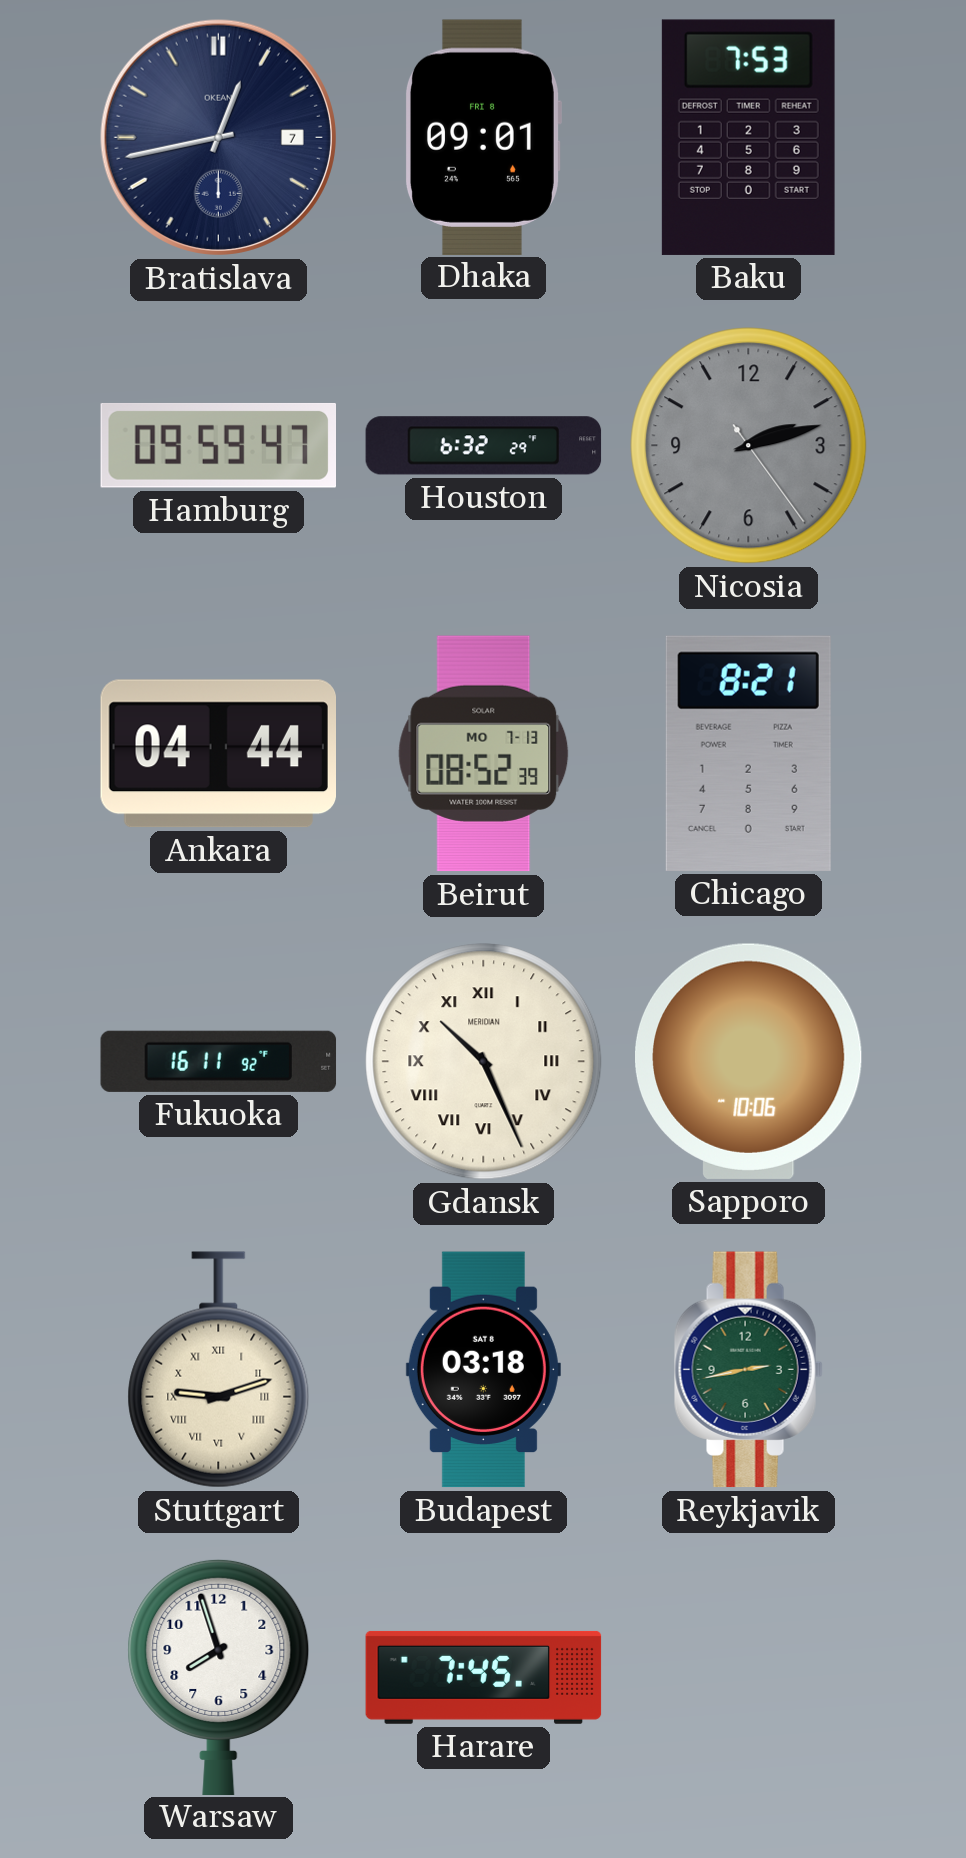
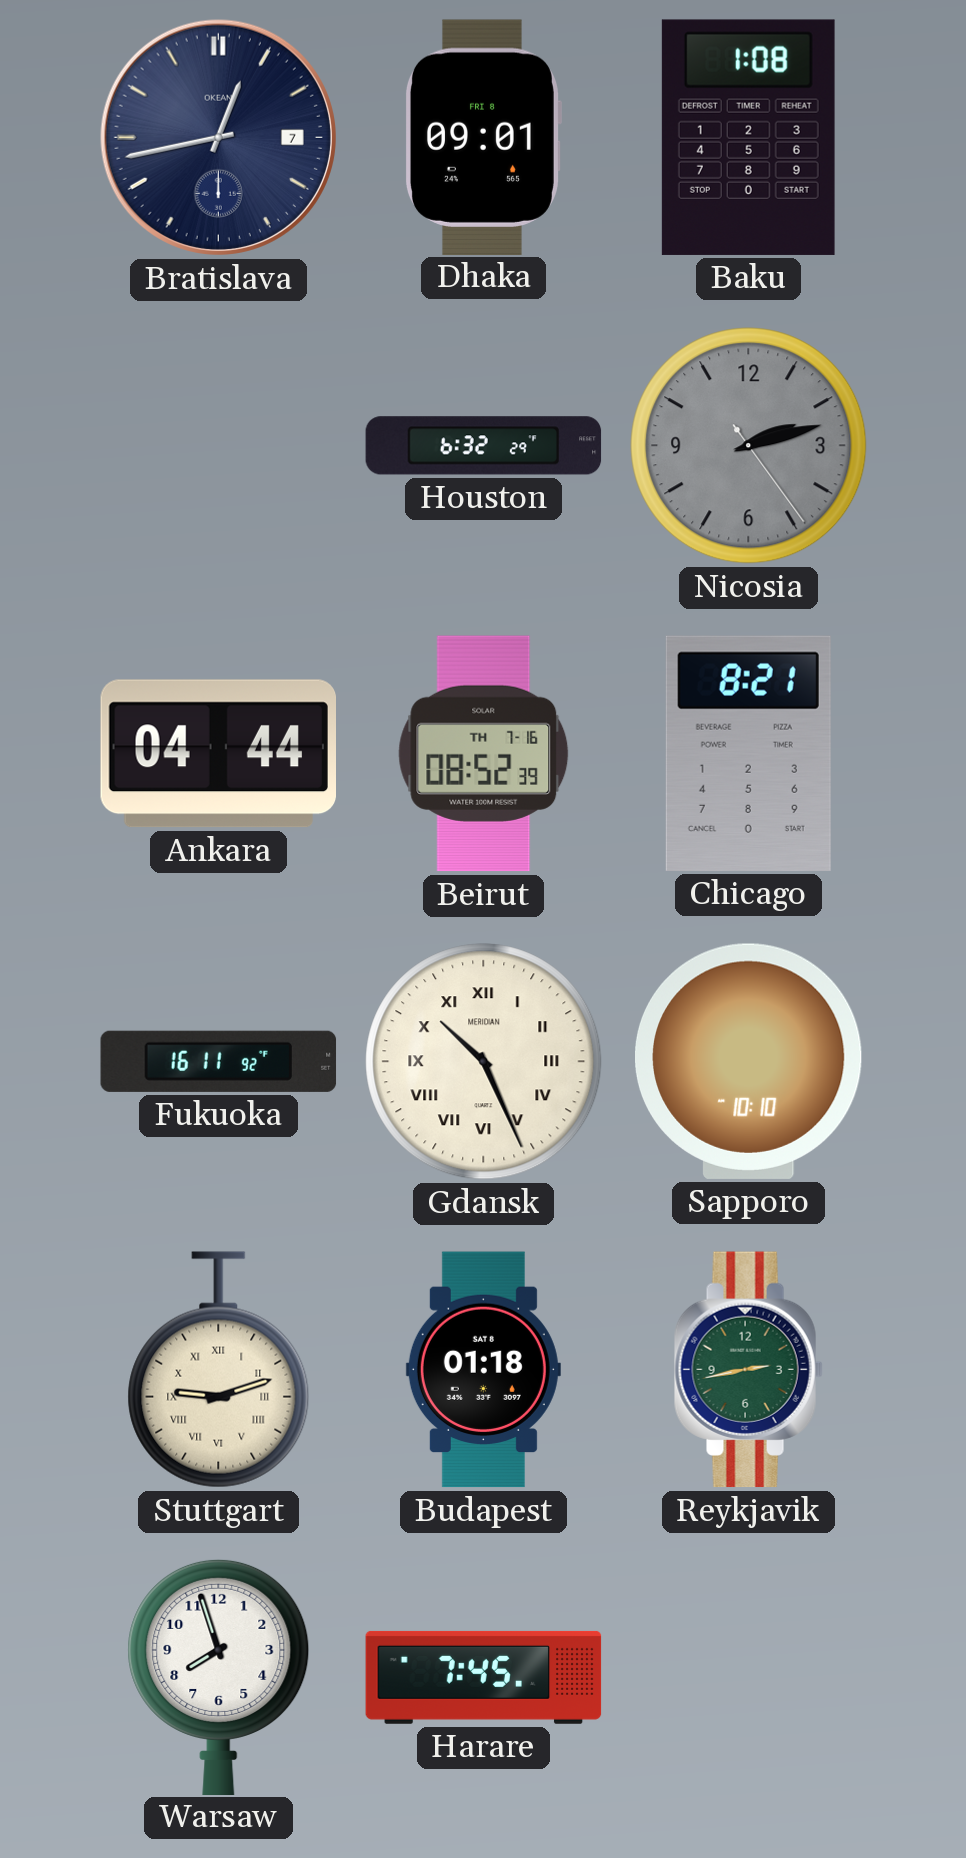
Baku: 7:53 -> 1:08 (748, 137)
Hamburg: 09:59 -> none (218, 445)
Beirut date: MO 7-13 -> TH 7-16 (484, 754)
Sapporo: 10:06 -> 10:10 (749, 1061)
Budapest: 03:18 -> 01:18 (483, 1370)
